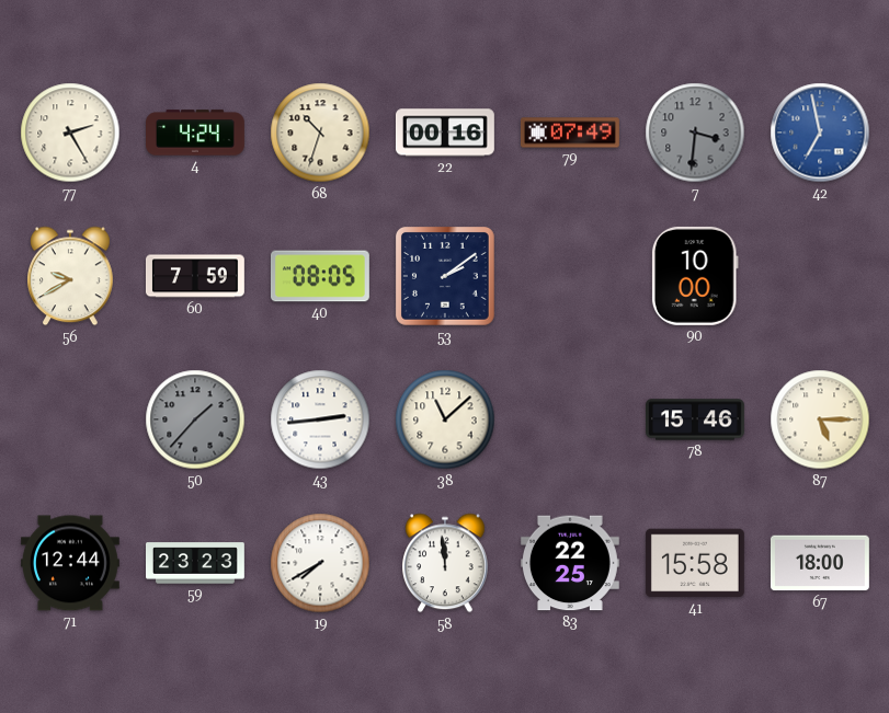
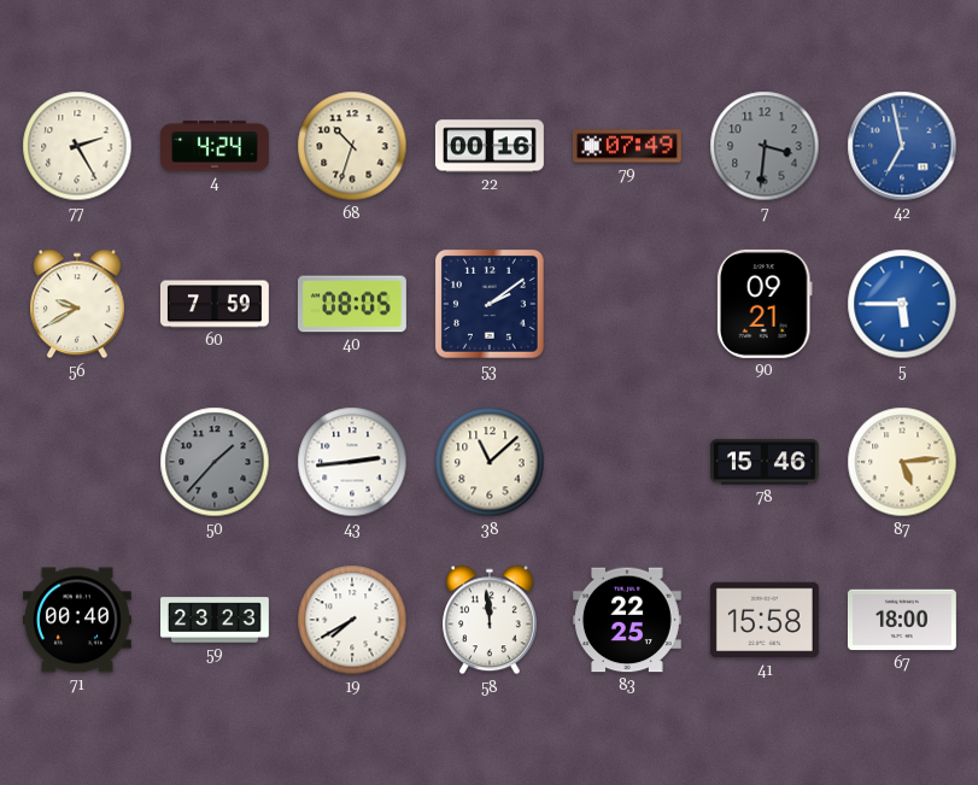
90: 10:00 -> 09:21 (765, 304)
5: none -> 5:45 (902, 304)
87: 5:15 -> 5:14 (902, 462)
71: 12:44 -> 00:40 (77, 620)
